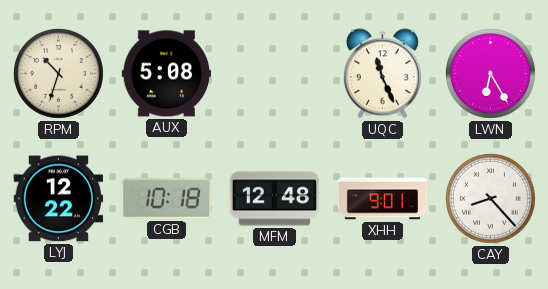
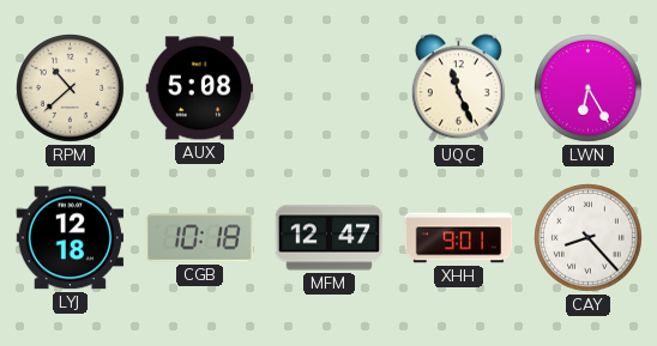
RPM: 10:33 -> 10:38 (71, 89)
LYJ: 12:22 -> 12:18 (71, 238)
MFM: 12:48 -> 12:47 (330, 238)
